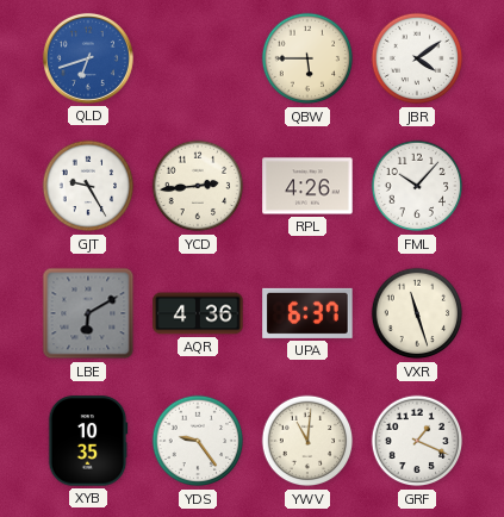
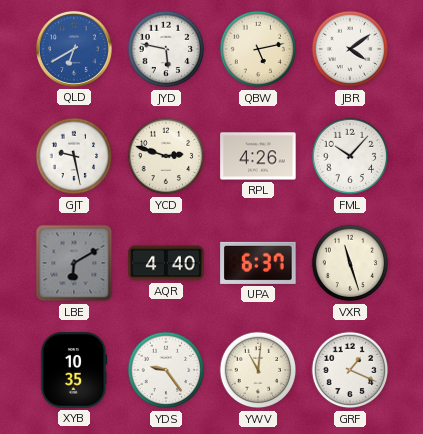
QLD: 6:42 -> 6:40 (74, 49)
JYD: none -> 5:47 (166, 49)
QBW: 5:45 -> 5:13 (258, 49)
GJT: 9:25 -> 9:28 (74, 156)
YCD: 2:44 -> 2:48 (166, 156)
AQR: 4:36 -> 4:40 (166, 263)
